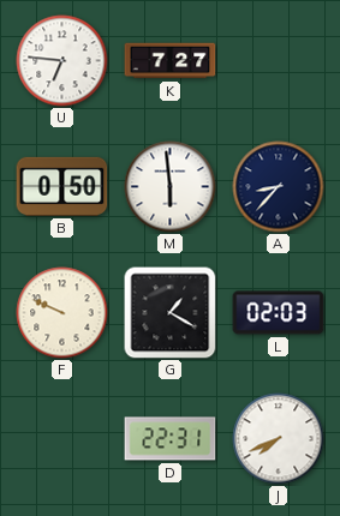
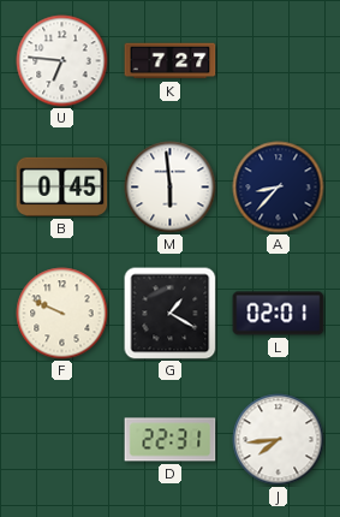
B: 0:50 -> 0:45 (62, 186)
L: 02:03 -> 02:01 (279, 314)
J: 7:41 -> 7:44 (279, 440)
